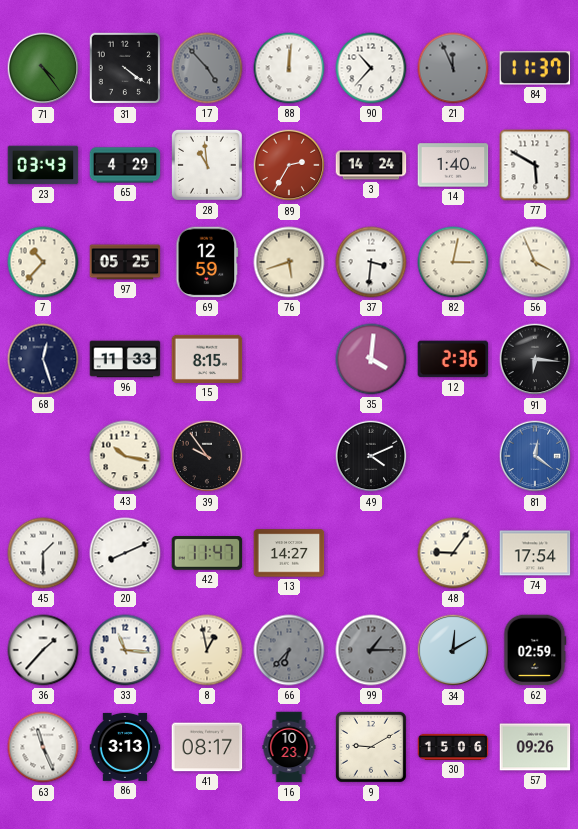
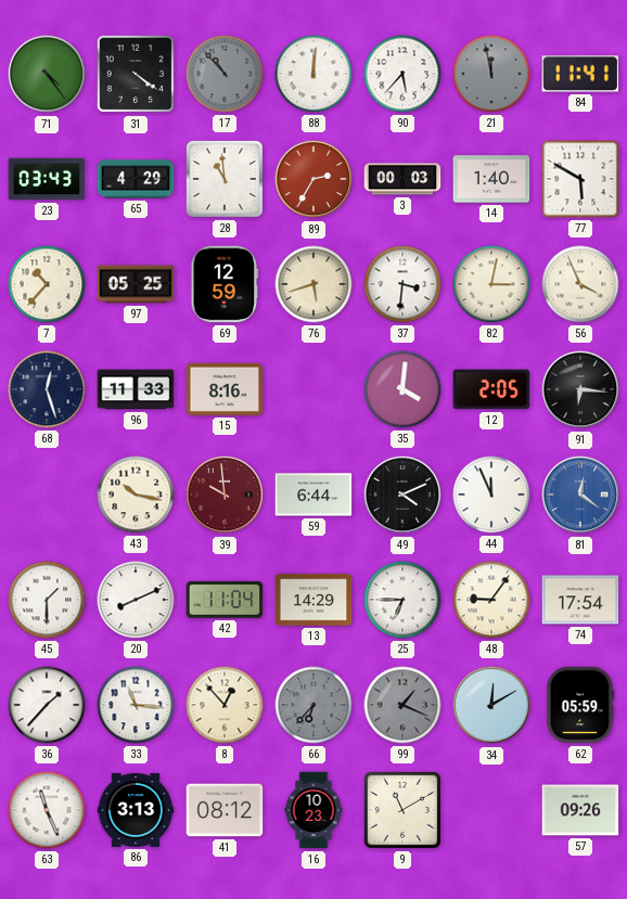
17: 4:53 -> 10:53 (225, 74)
90: 10:37 -> 5:37 (402, 74)
21: 11:56 -> 11:58 (491, 74)
84: 11:37 -> 11:41 (580, 74)
3: 14:24 -> 00:03 (402, 179)
15: 8:15 -> 8:16 (225, 389)
12: 2:36 -> 2:05 (491, 389)
39: 9:54 -> 9:59 (225, 495)
39 dial: black -> burgundy (225, 495)
59: none -> 6:44 (313, 495)
44: none -> 11:56 (491, 495)
42: 11:47 -> 11:04 (225, 600)
13: 14:27 -> 14:29 (313, 600)
25: none -> 6:45 (402, 600)
8: 12:58 -> 12:53 (225, 705)
99: 1:15 -> 1:19 (402, 705)
62: 02:59 -> 05:59 (580, 705)
41: 08:17 -> 08:12 (225, 810)
9: 9:10 -> 11:10 (402, 810)
30: 15:06 -> none (453, 747)
